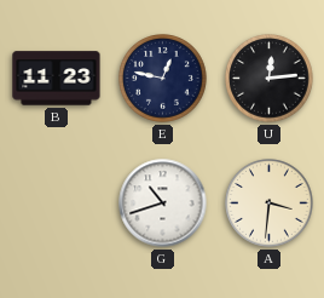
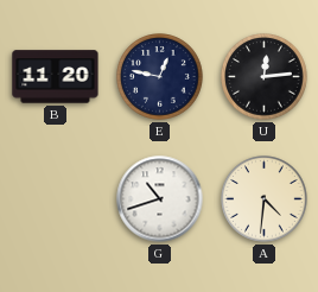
B: 11:23 -> 11:20 (56, 77)
A: 3:31 -> 4:31 (265, 199)
